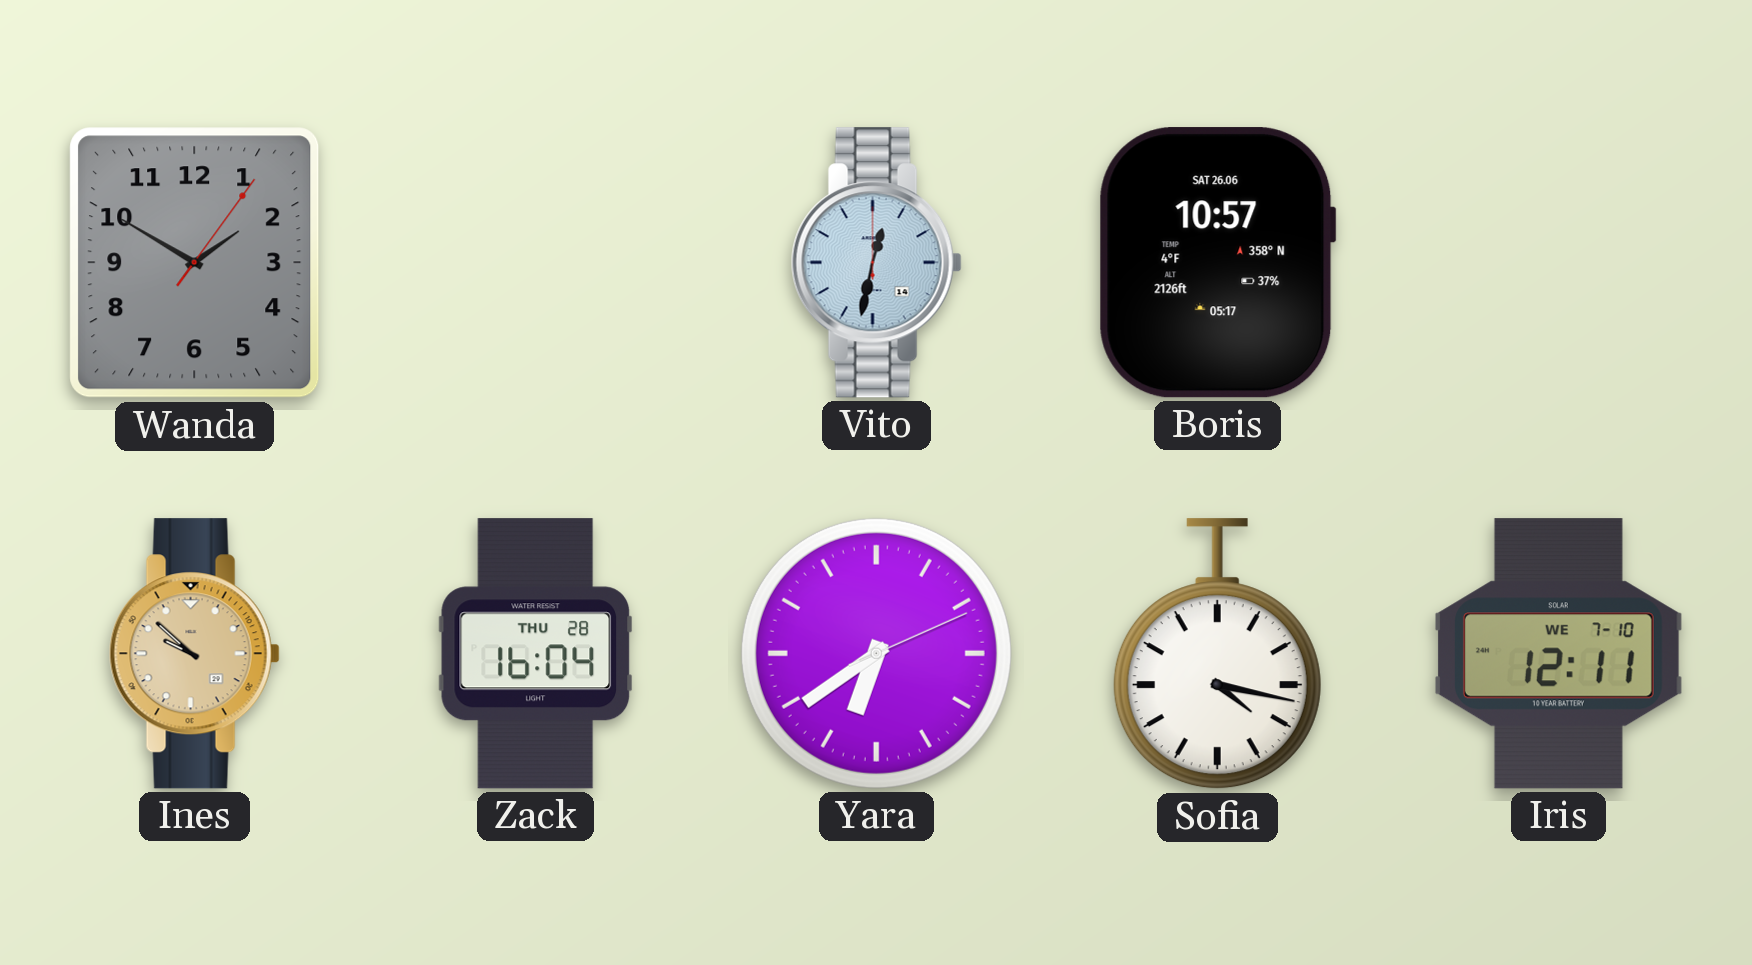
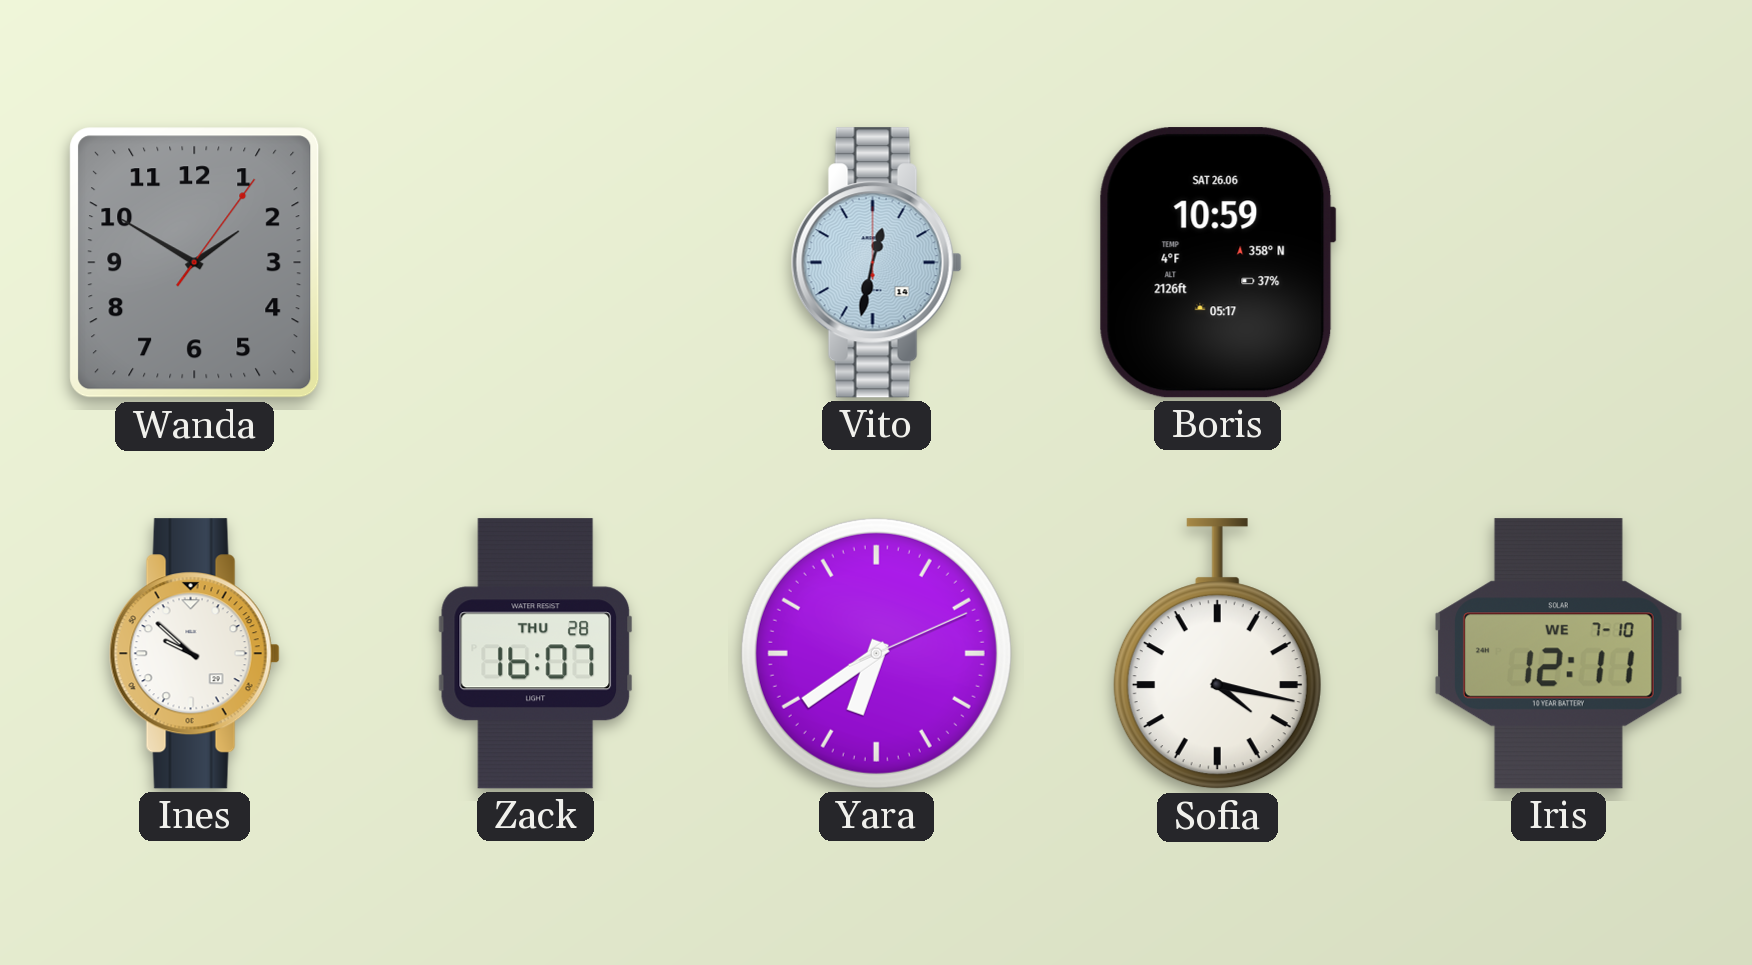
Boris: 10:57 -> 10:59 (1217, 263)
Ines dial: champagne -> white (194, 654)
Zack: 16:04 -> 16:07 (536, 654)
